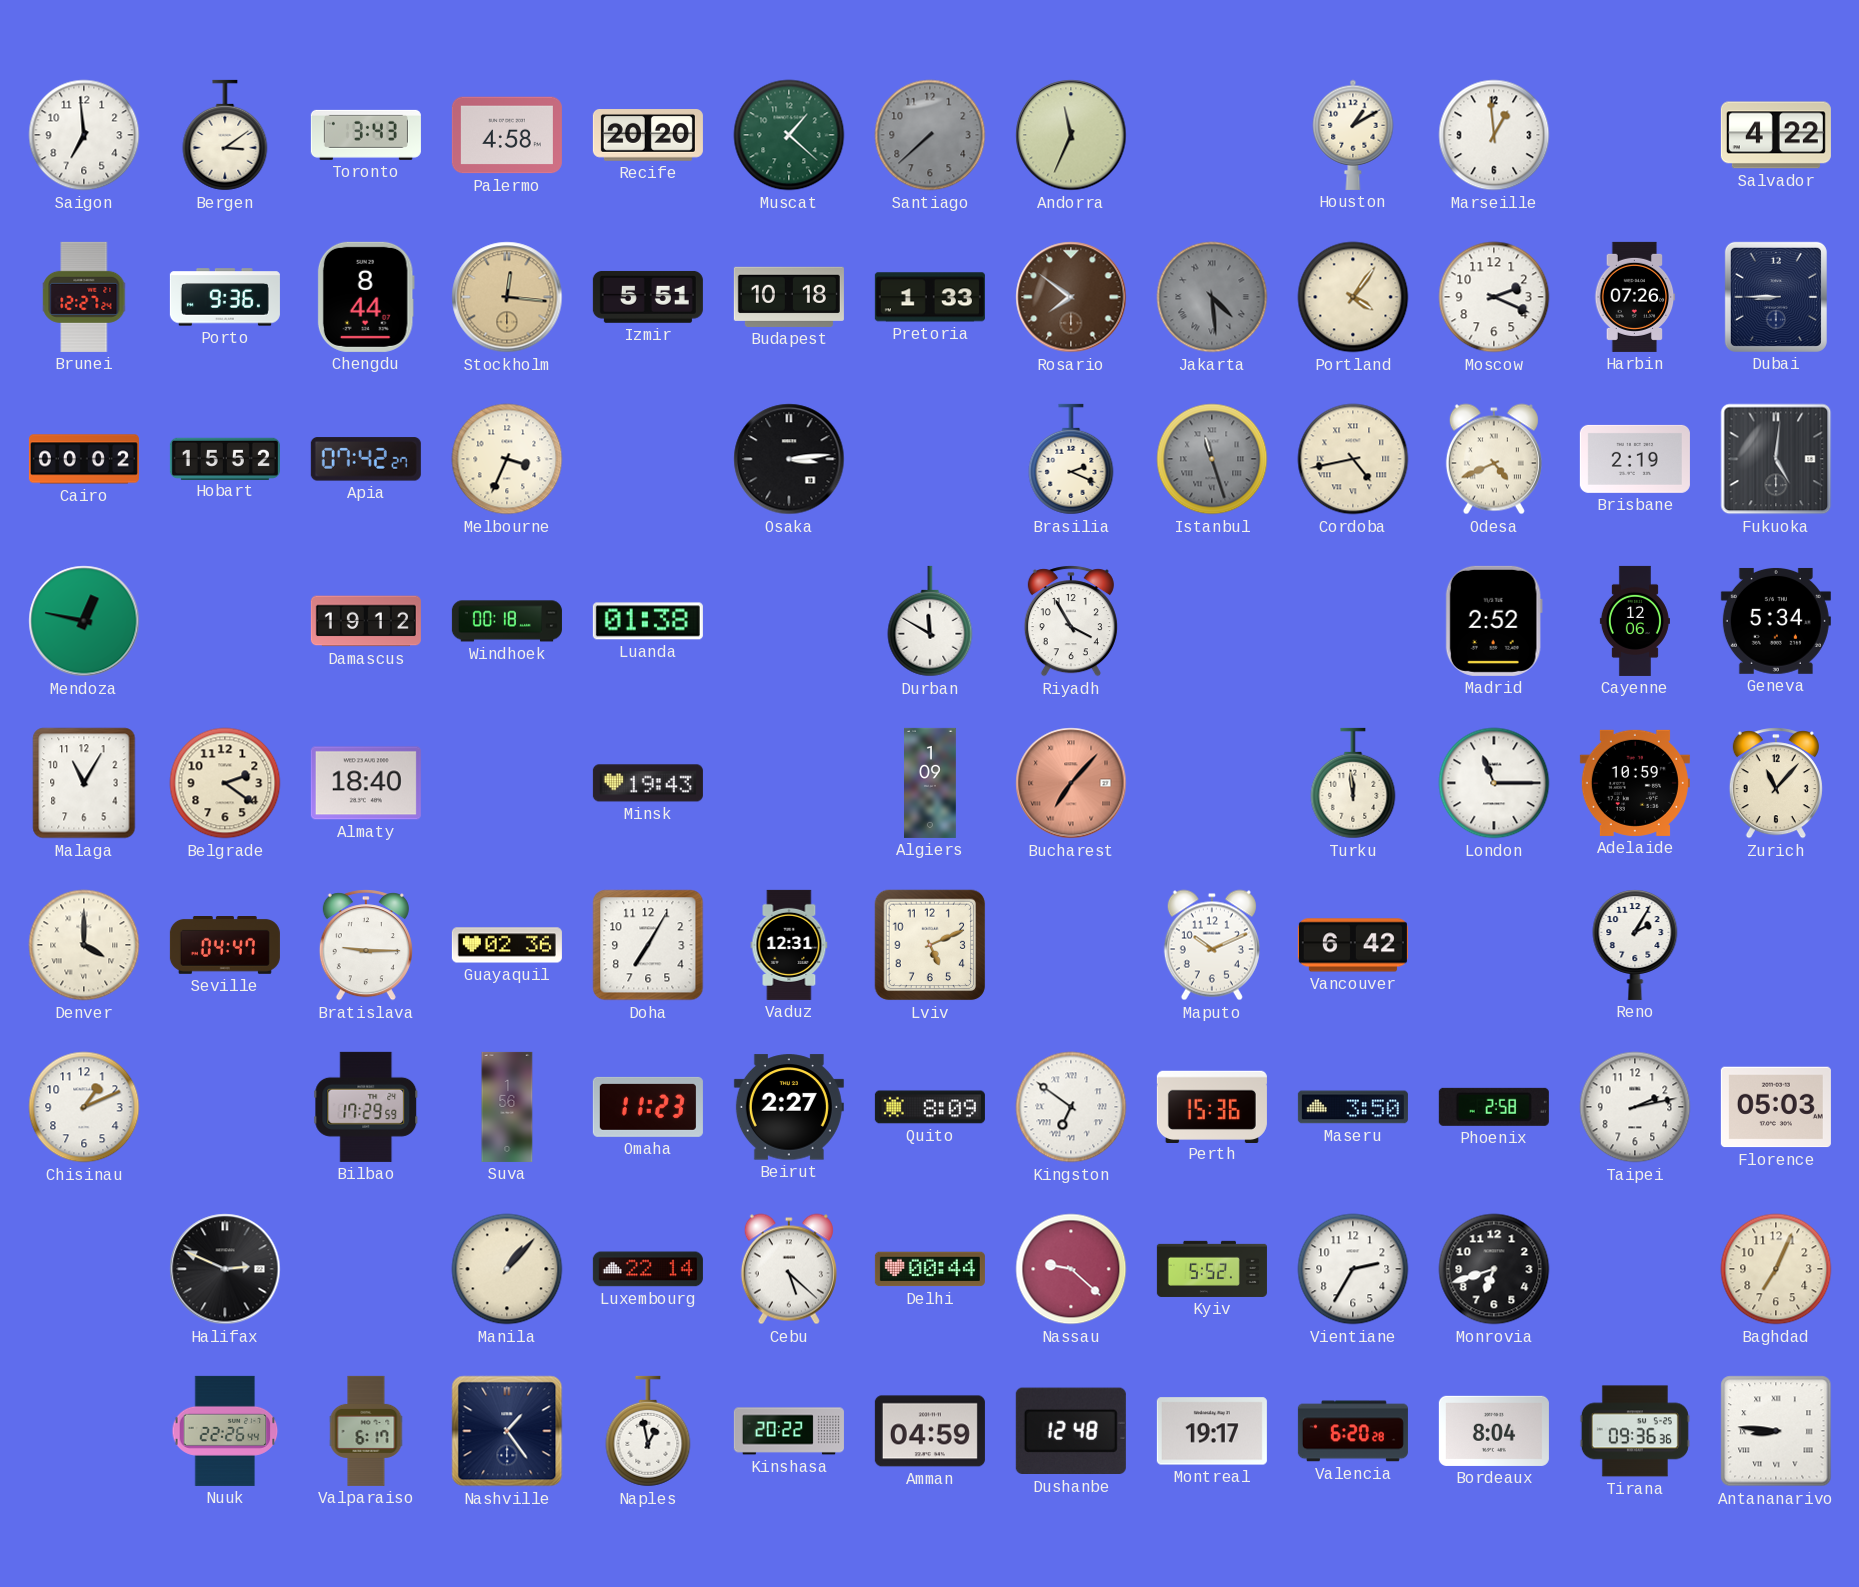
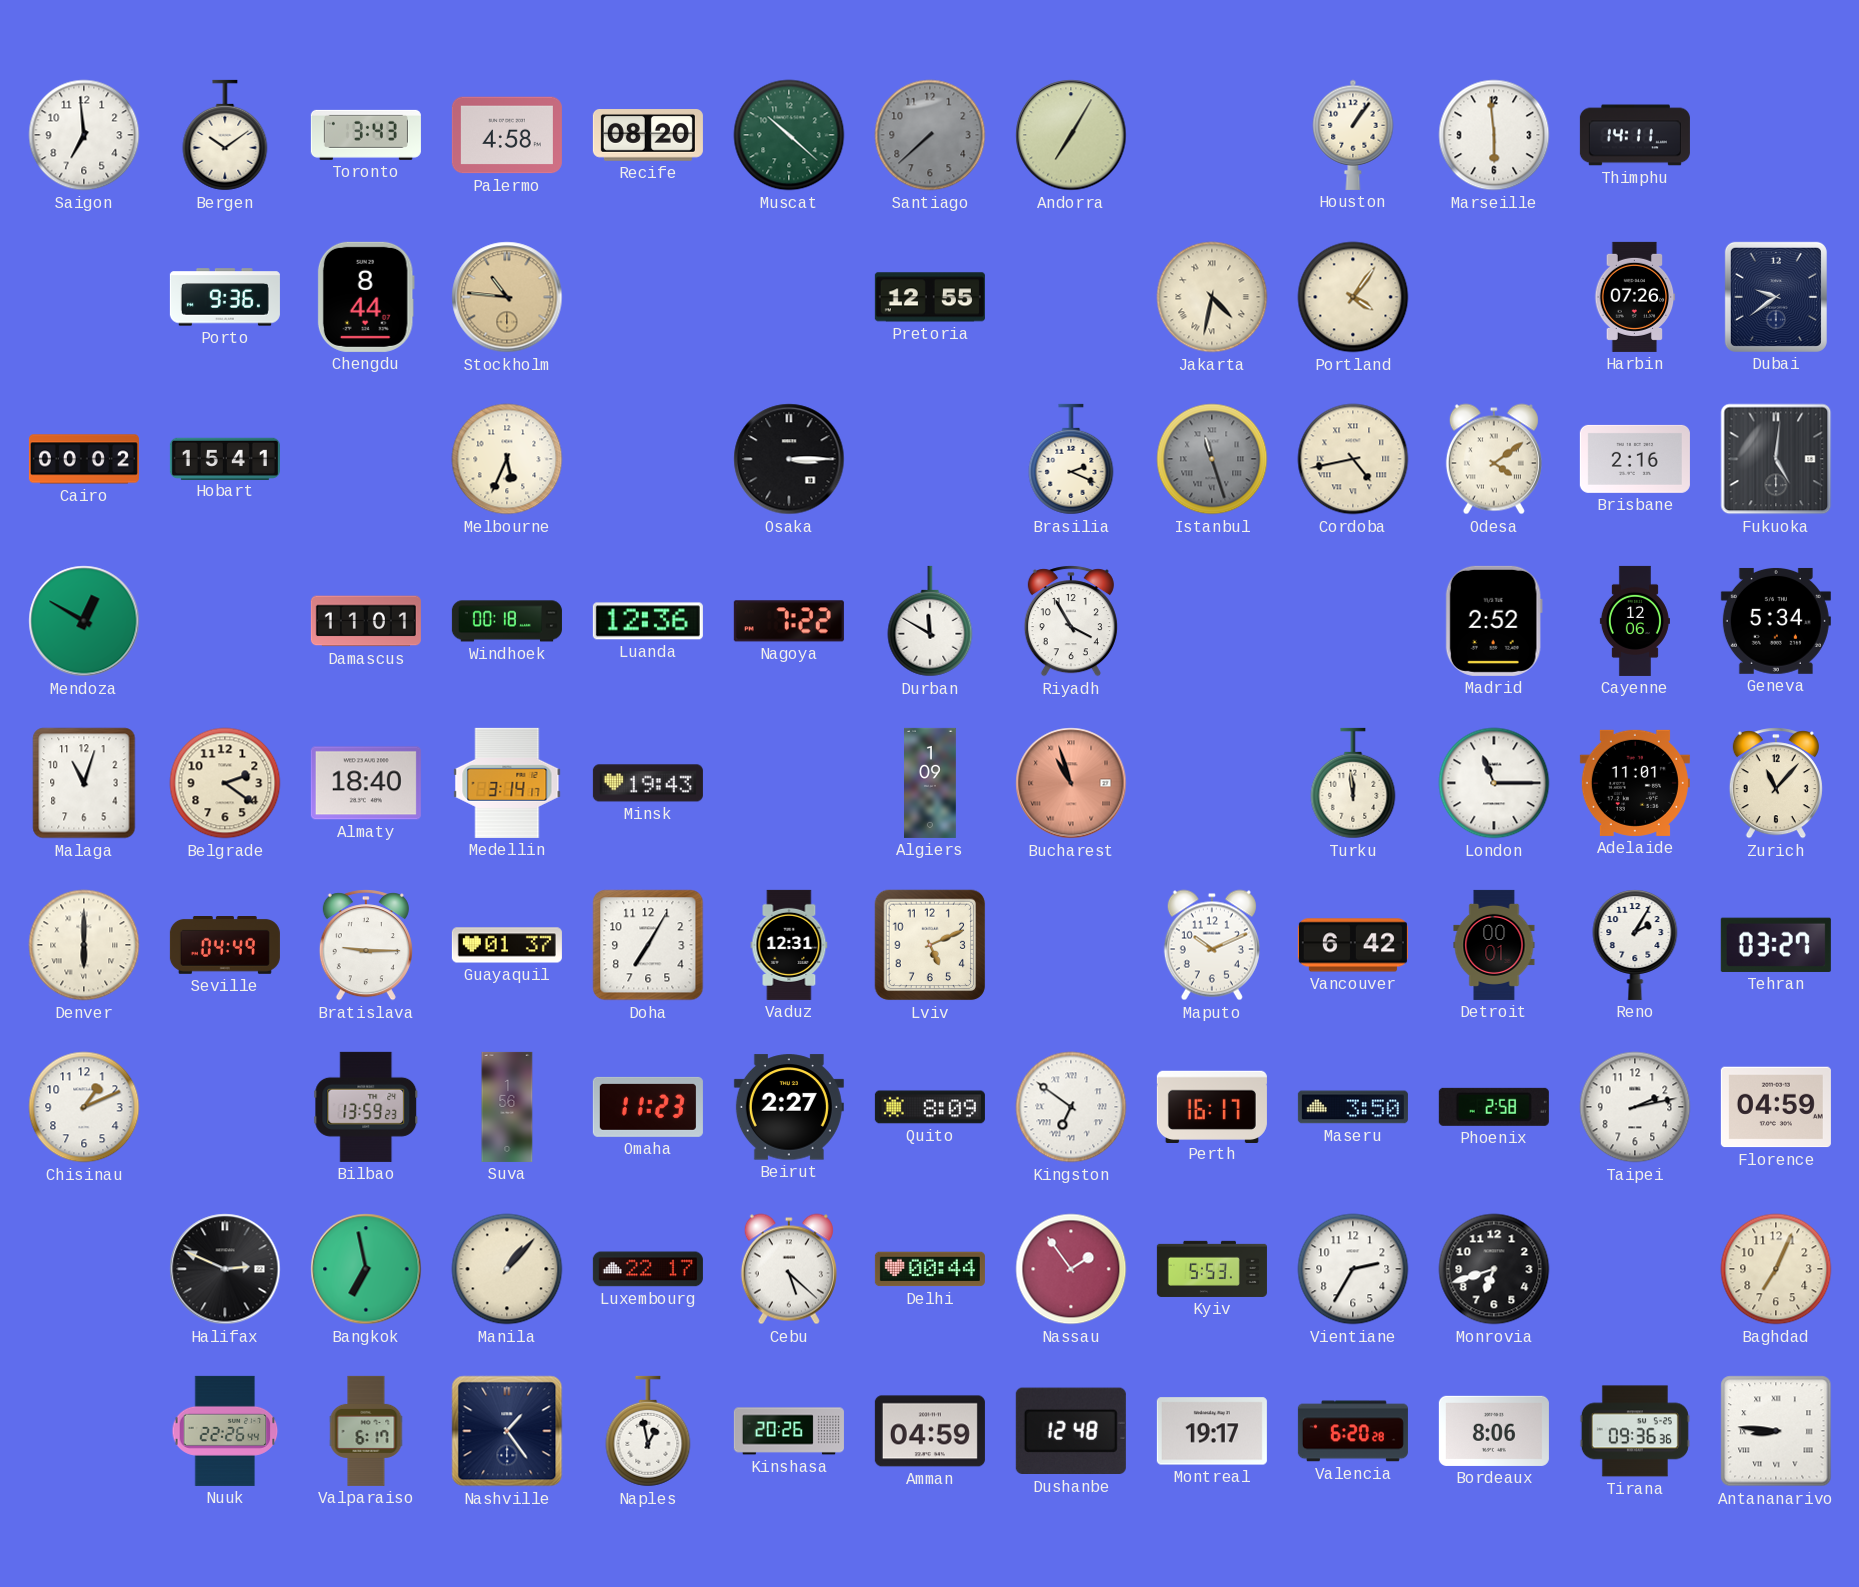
Bergen: 3:09 -> 10:09 (225, 135)
Recife: 20:20 -> 08:20 (648, 136)
Muscat: 1:22 -> 10:22 (789, 135)
Andorra: 11:34 -> 7:05 (1071, 135)
Houston: 1:10 -> 1:06 (1353, 135)
Marseille: 12:59 -> 5:59 (1494, 135)
Thimphu: none -> 14:11 (1635, 135)
Salvador: 4:22 -> none (1776, 135)
Brunei: 12:27 -> none (85, 297)
Stockholm: 12:16 -> 10:46 (507, 297)
Izmir: 5:51 -> none (648, 297)
Budapest: 10:18 -> none (789, 297)
Pretoria: 1:33 -> 12:55 (930, 297)
Rosario: 7:51 -> none (1071, 297)
Jakarta: 4:29 -> 4:32 (1212, 297)
Jakarta dial: grey -> cream (1212, 297)
Moscow: 2:19 -> none (1494, 297)
Dubai: 8:45 -> 9:39 (1776, 297)
Hobart: 15:52 -> 15:41 (225, 458)
Apia: 07:42 -> none (366, 459)
Melbourne: 3:34 -> 5:34 (507, 459)
Osaka: 3:14 -> 3:15 (789, 459)
Odesa: 4:41 -> 4:09 (1494, 459)
Brisbane: 2:19 -> 2:16 (1635, 459)
Mendoza: 12:47 -> 12:50 (84, 621)
Damascus: 19:12 -> 11:01 (366, 621)
Luanda: 01:38 -> 12:36 (648, 621)
Nagoya: none -> 7:22 (789, 621)
Malaga: 11:05 -> 11:03 (84, 783)
Medellin: none -> 3:14 (507, 783)
Bucharest: 7:07 -> 10:57 (1071, 783)
Adelaide: 10:59 -> 11:01 (1635, 783)
Denver: 4:00 -> 6:00 (84, 945)
Seville: 04:47 -> 04:49 (225, 946)
Guayaquil: 02:36 -> 01:37 (507, 945)
Detroit: none -> 00:01 (1494, 945)
Tehran: none -> 03:27 (1776, 945)
Bilbao: 17:29 -> 13:59 (366, 1107)
Perth: 15:36 -> 16:17 (1212, 1106)
Florence: 05:03 -> 04:59 (1776, 1107)
Bangkok: none -> 6:58 (366, 1269)
Luxembourg: 22:14 -> 22:17 (648, 1269)
Nassau: 9:22 -> 1:54 (1071, 1269)
Kyiv: 5:52 -> 5:53 (1212, 1269)
Kinshasa: 20:22 -> 20:26 (789, 1431)
Bordeaux: 8:04 -> 8:06 (1494, 1431)
